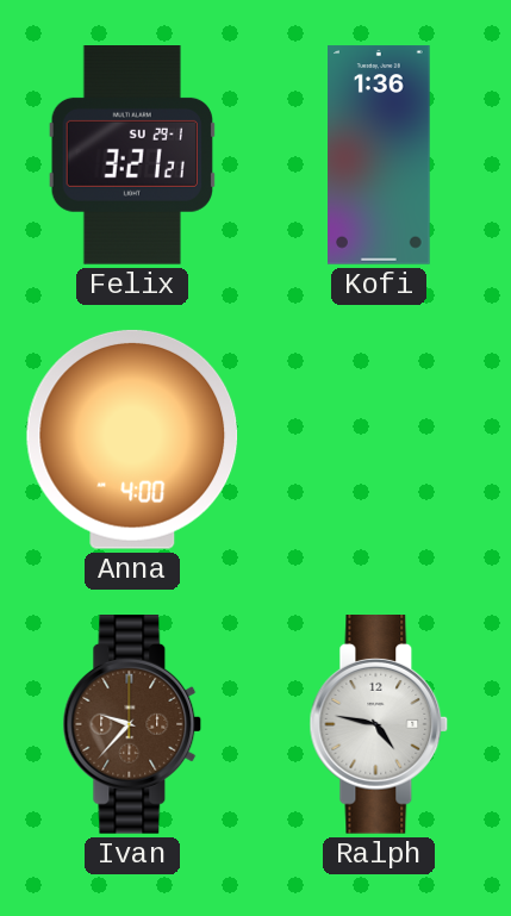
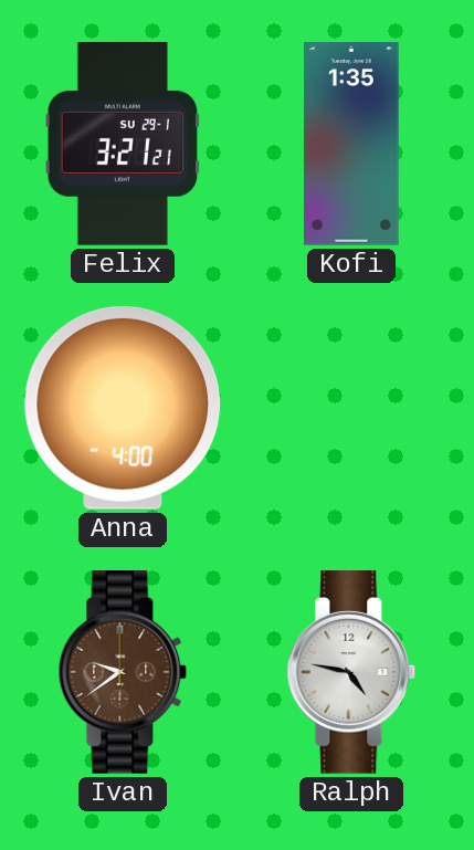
Kofi: 1:36 -> 1:35 (351, 144)
Ivan: 9:37 -> 9:39 (123, 673)
